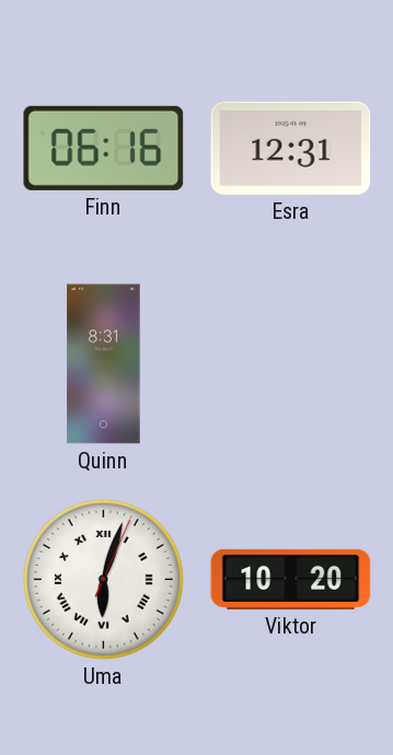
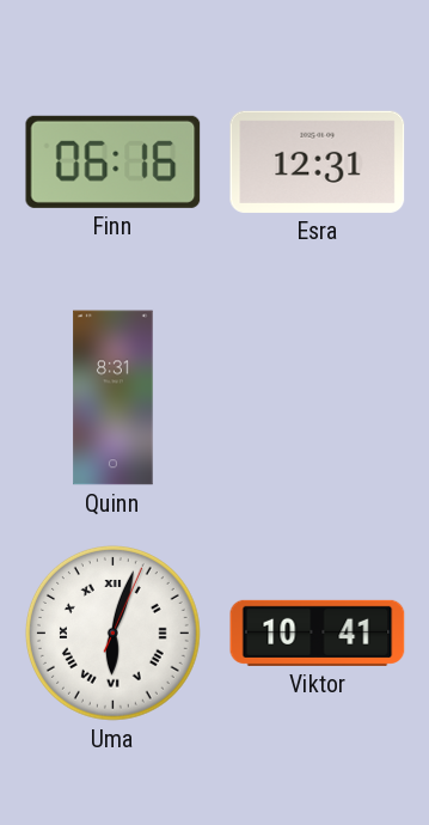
Viktor: 10:20 -> 10:41 (318, 632)
